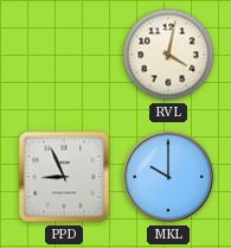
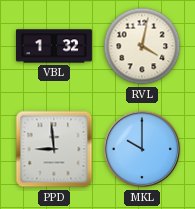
VBL: none -> 1:32 (54, 46)
PPD: 8:56 -> 8:59 (54, 149)
